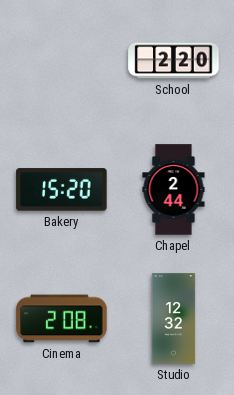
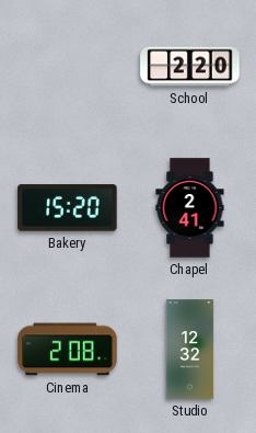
Chapel: 2:44 -> 2:41 (190, 208)
